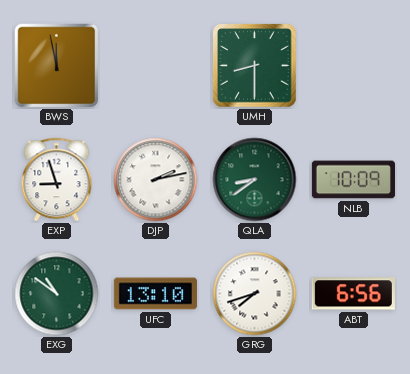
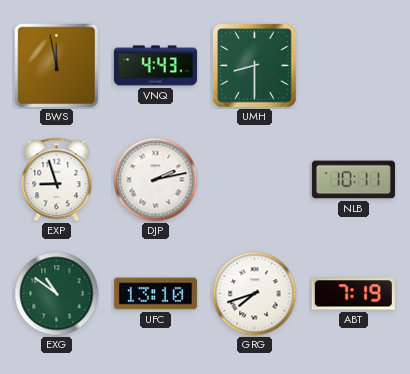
VNQ: none -> 4:43 (155, 66)
QLA: 8:39 -> none (255, 180)
NLB: 10:09 -> 10:11 (353, 180)
ABT: 6:56 -> 7:19 (353, 294)
